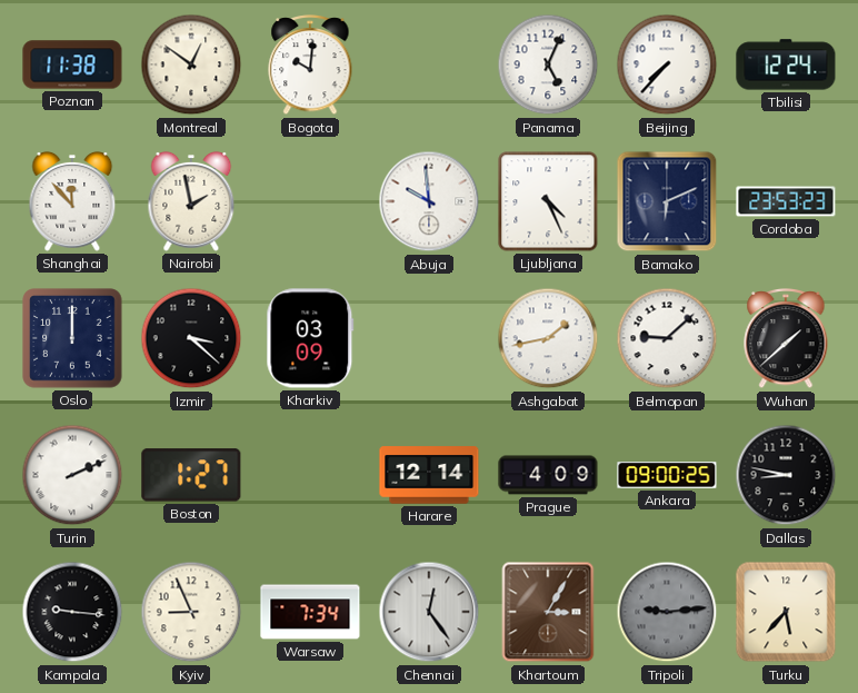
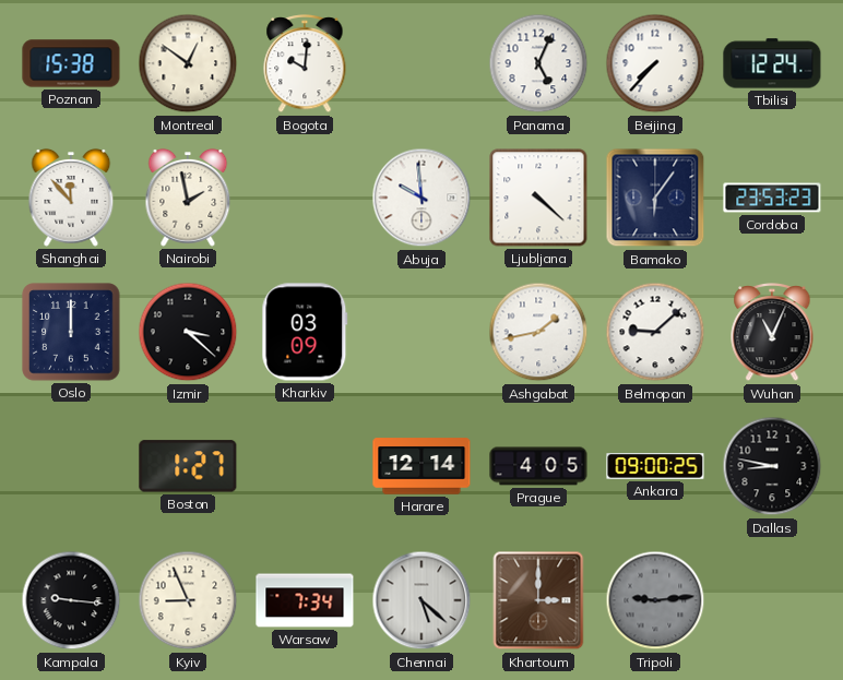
Poznan: 11:38 -> 15:38 (71, 63)
Ljubljana: 4:26 -> 4:22 (538, 198)
Bamako: 6:11 -> 6:06 (655, 198)
Wuhan: 1:38 -> 11:04 (772, 333)
Turin: 2:11 -> none (72, 475)
Prague: 4:09 -> 4:05 (538, 466)
Chennai: 12:24 -> 5:22 (422, 600)
Khartoum: 3:05 -> 3:00 (538, 600)
Turku: 5:37 -> none (786, 612)
